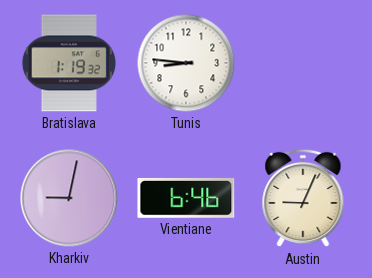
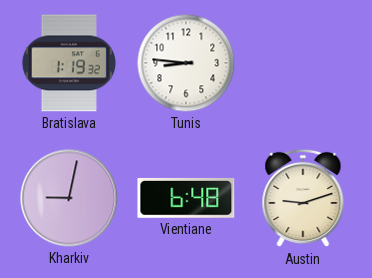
Vientiane: 6:46 -> 6:48 (186, 198)
Austin: 9:04 -> 9:12 (303, 198)
